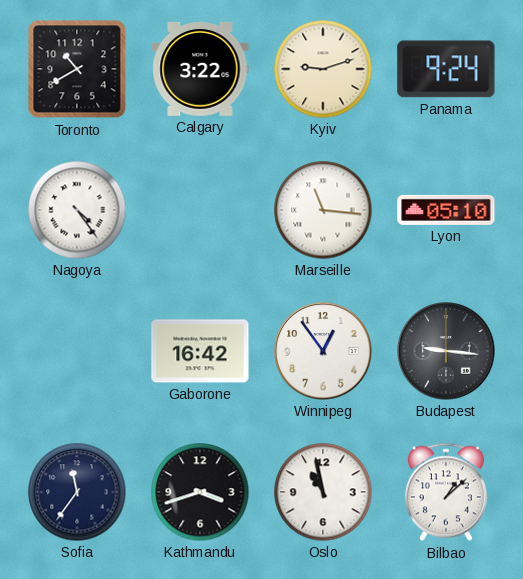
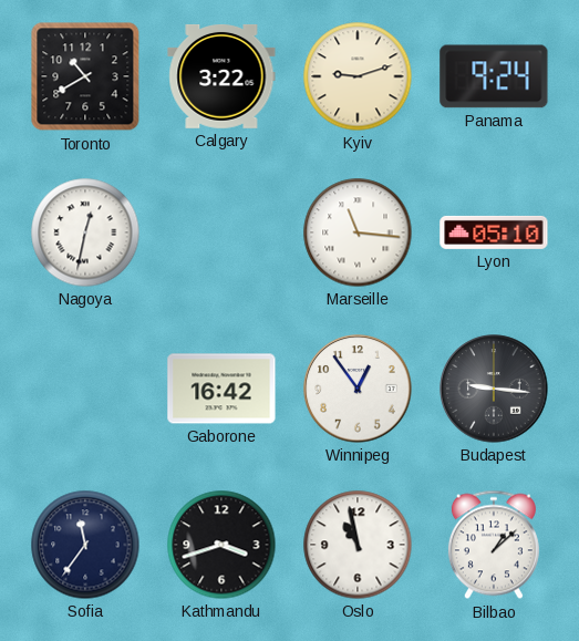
Nagoya: 4:24 -> 12:32 (85, 232)
